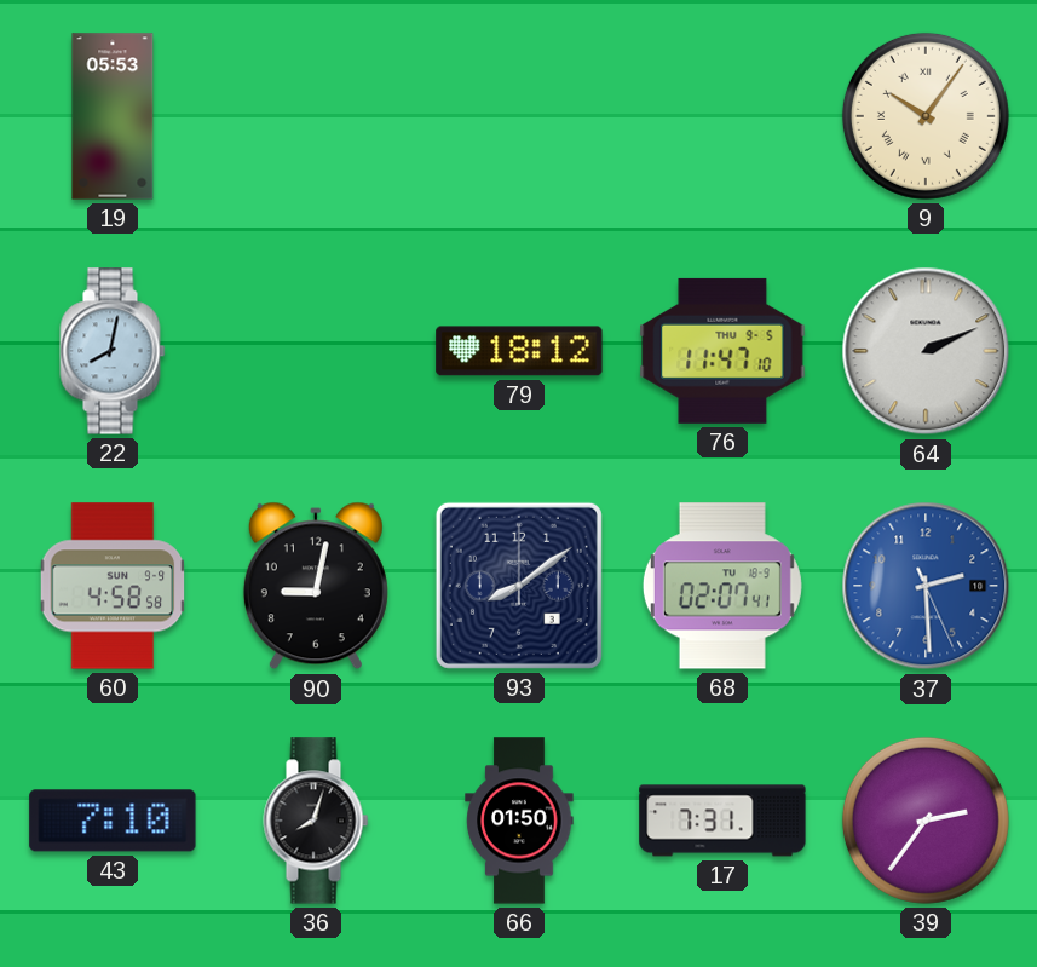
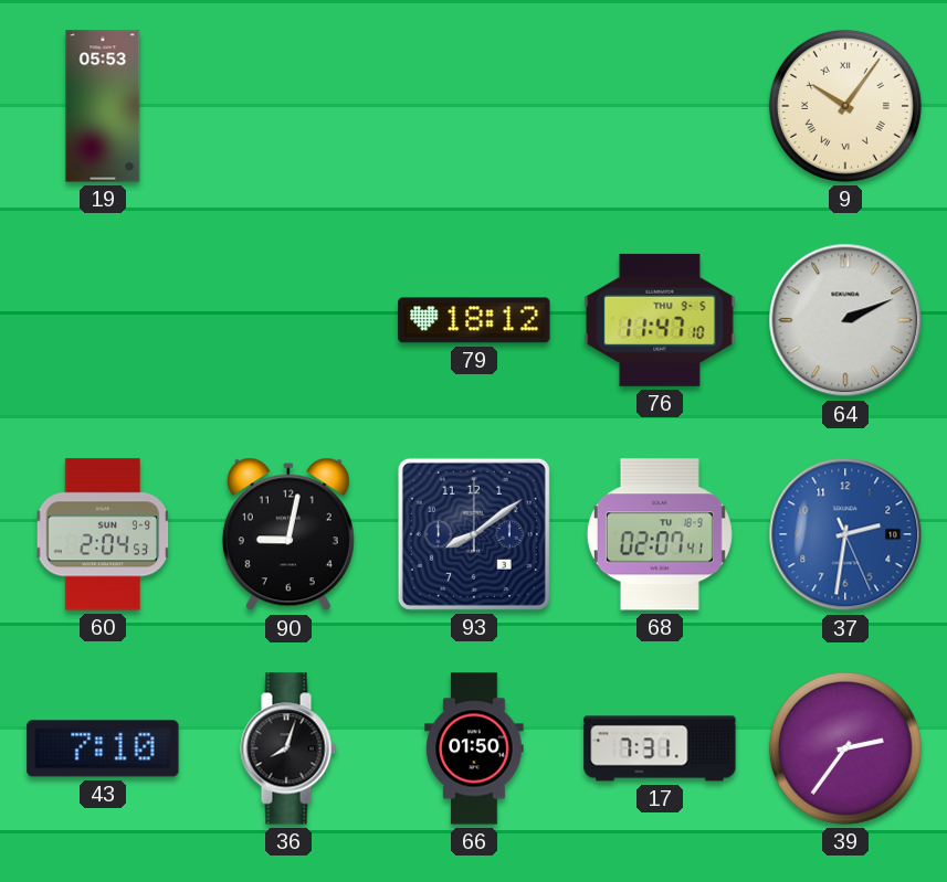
22: 8:02 -> none (113, 351)
60: 4:58 -> 2:04 (103, 534)
37: 2:29 -> 2:31 (845, 534)
